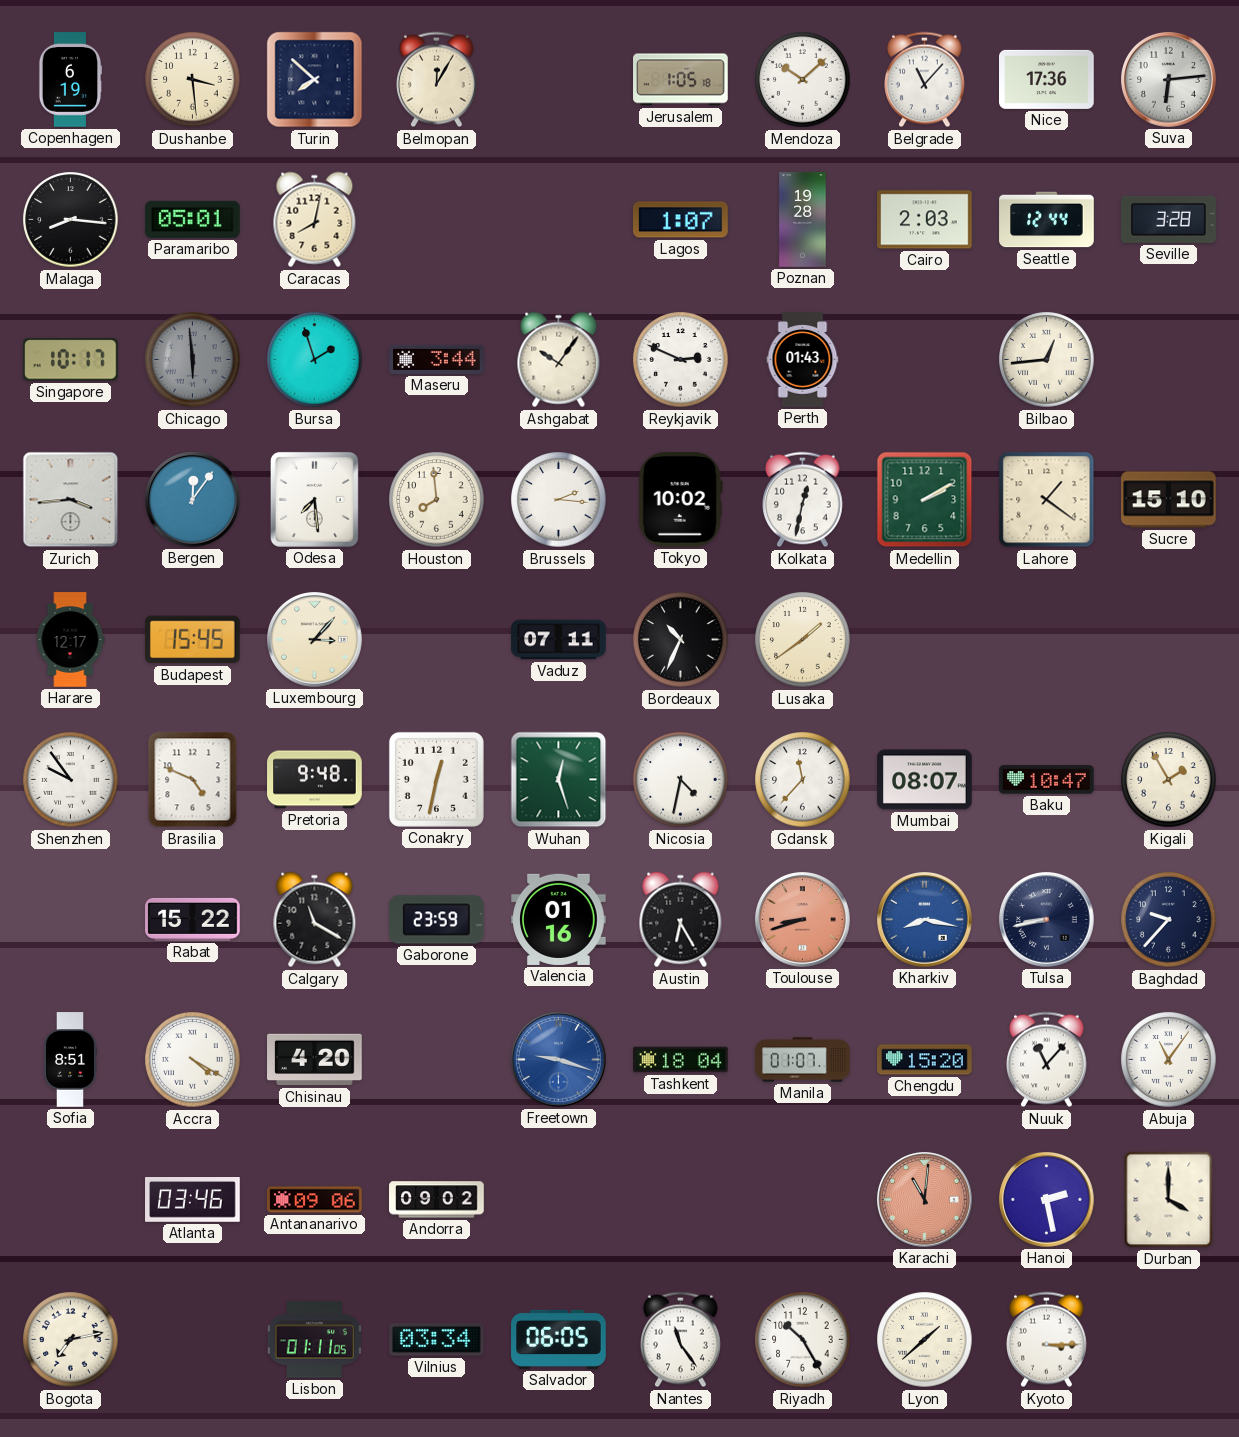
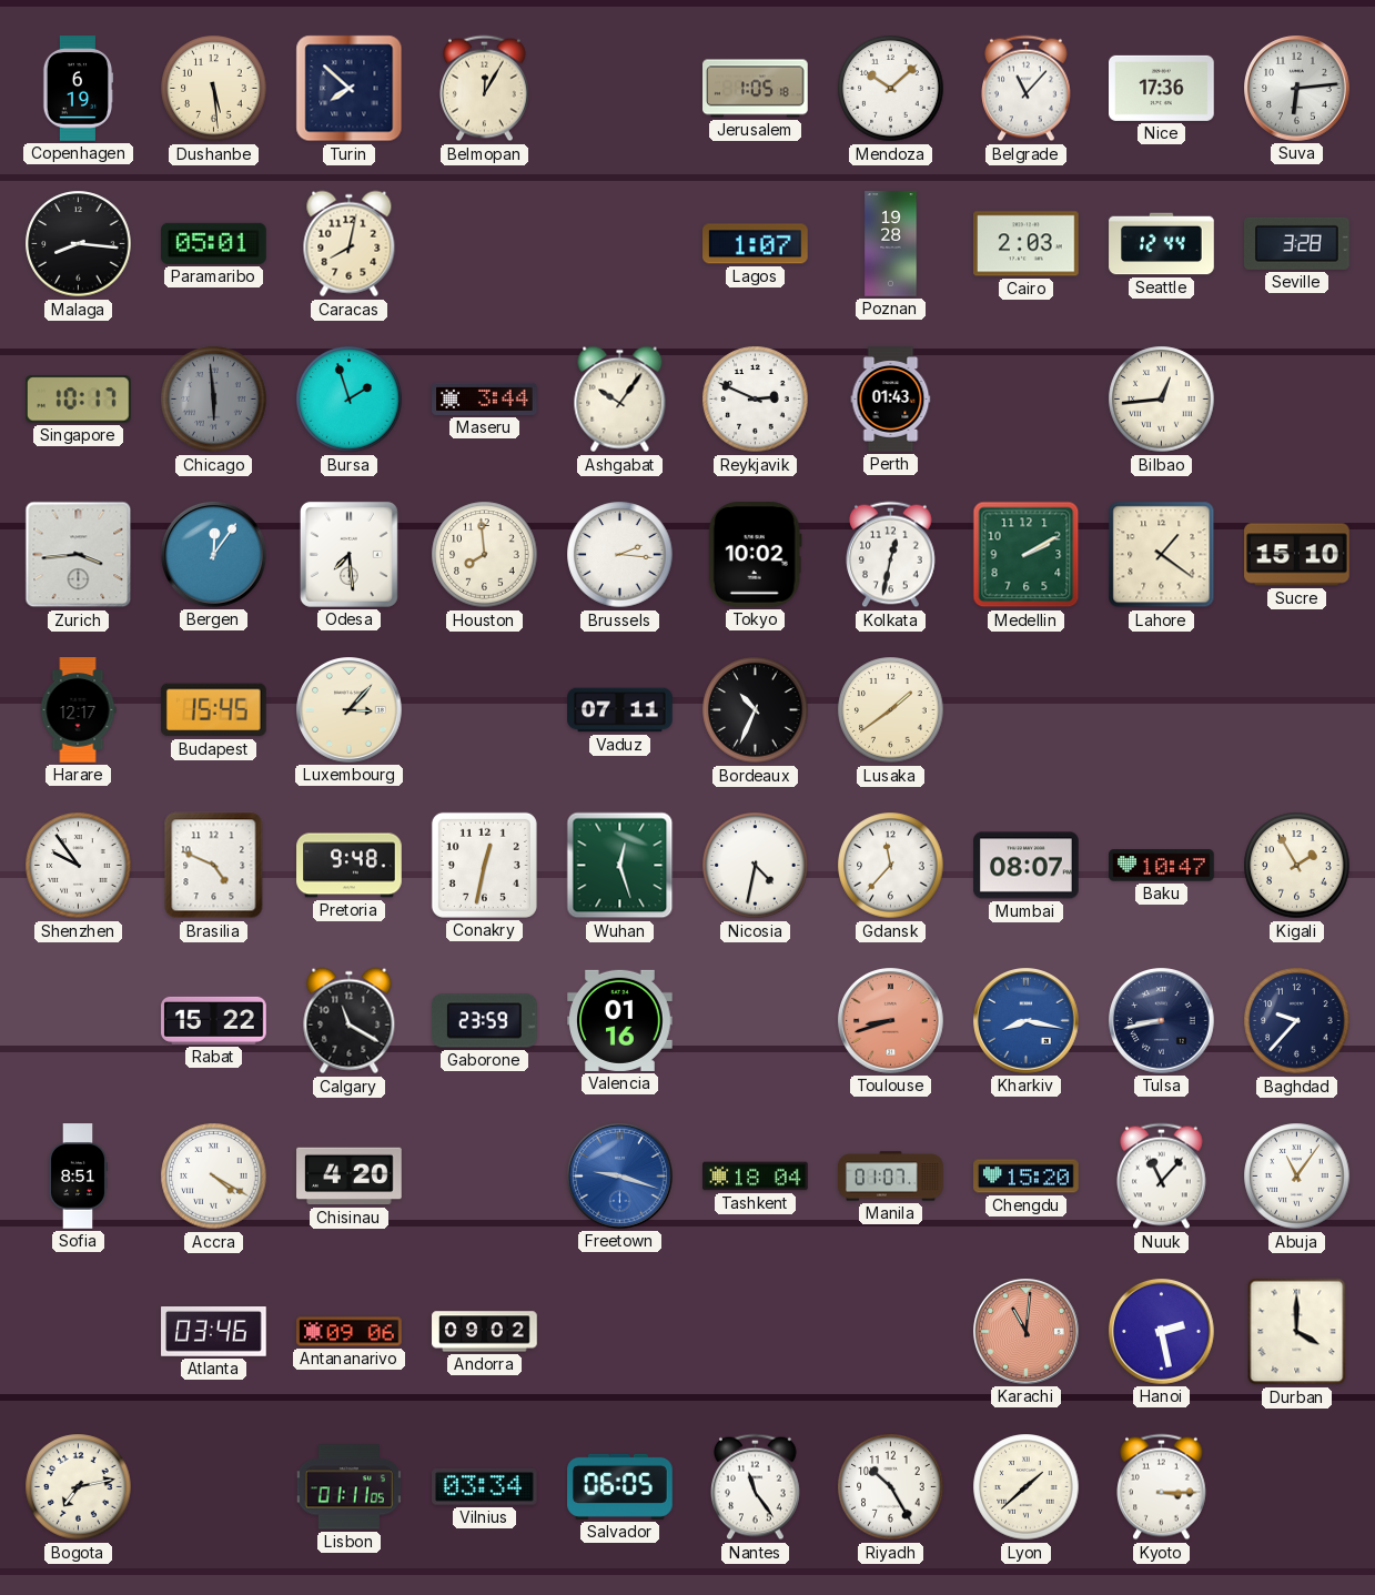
Dushanbe: 3:29 -> 5:29 (214, 89)
Austin: 6:25 -> none (681, 920)
